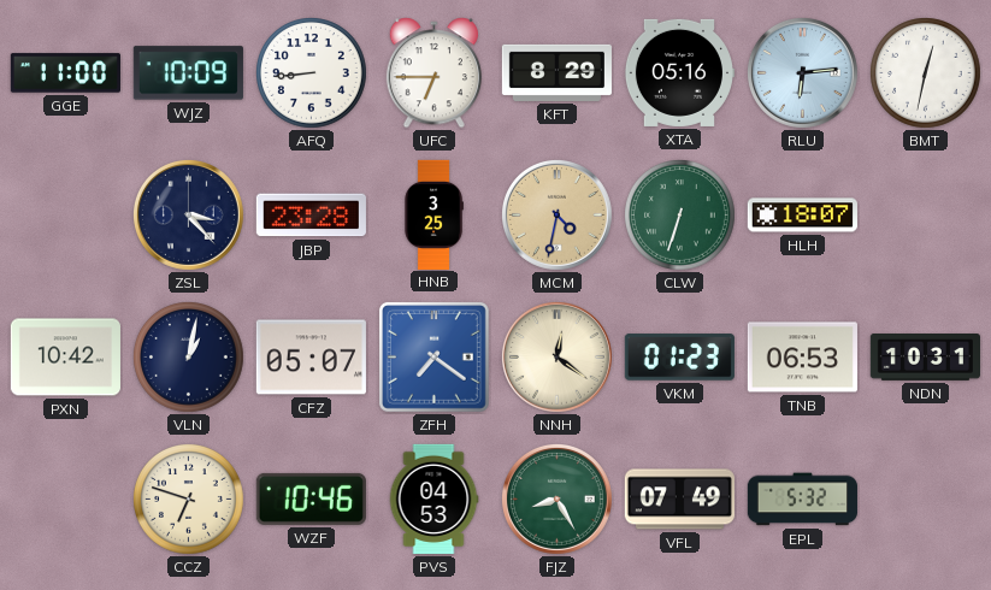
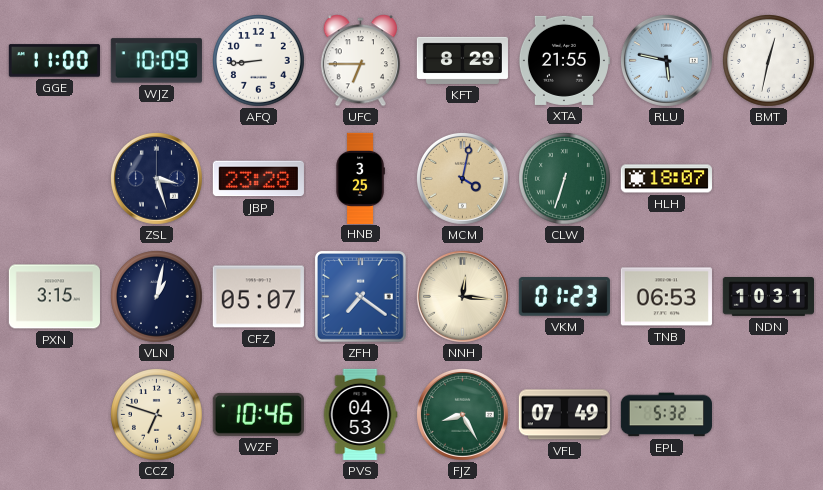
XTA: 05:16 -> 21:55 (564, 60)
RLU: 6:14 -> 5:47 (666, 60)
ZSL: 3:23 -> 3:27 (156, 178)
MCM: 4:32 -> 4:02 (462, 178)
PXN: 10:42 -> 3:15 (54, 297)
NNH: 12:21 -> 12:16 (462, 296)
